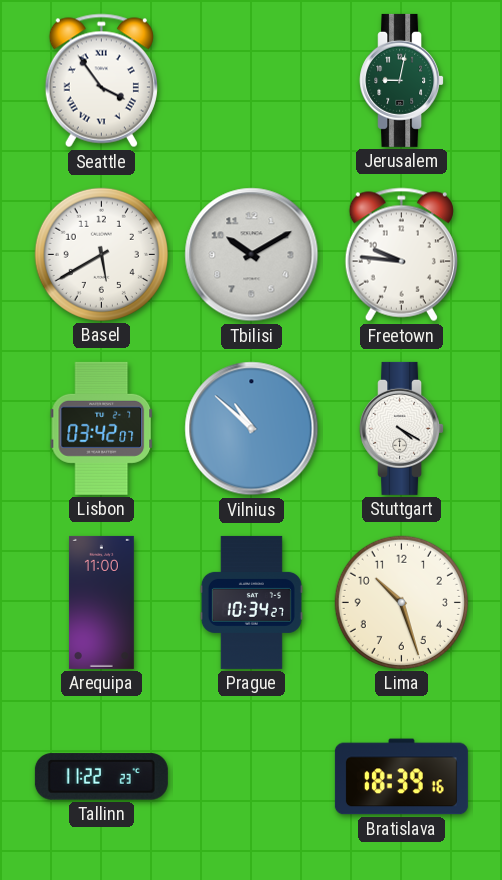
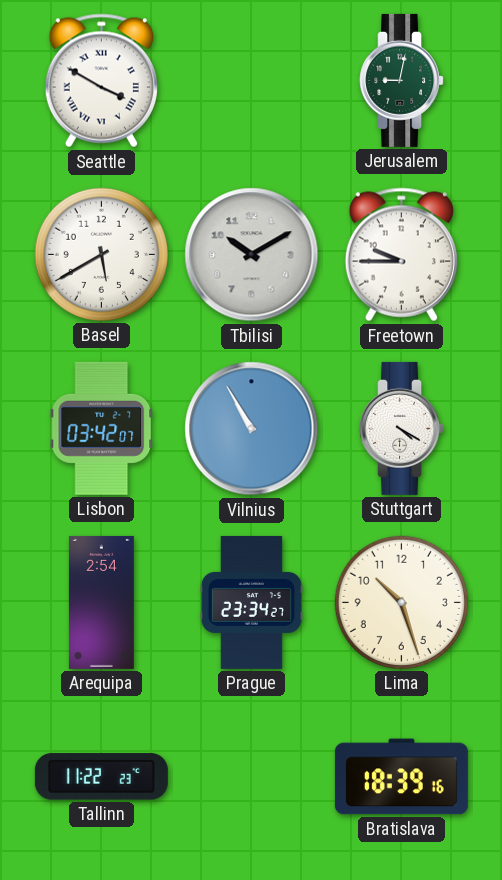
Seattle: 3:54 -> 3:50 (101, 81)
Freetown: 9:46 -> 9:45 (401, 255)
Vilnius: 10:52 -> 10:55 (252, 429)
Arequipa: 11:00 -> 2:54 (101, 602)
Prague: 10:34 -> 23:34 (251, 602)
